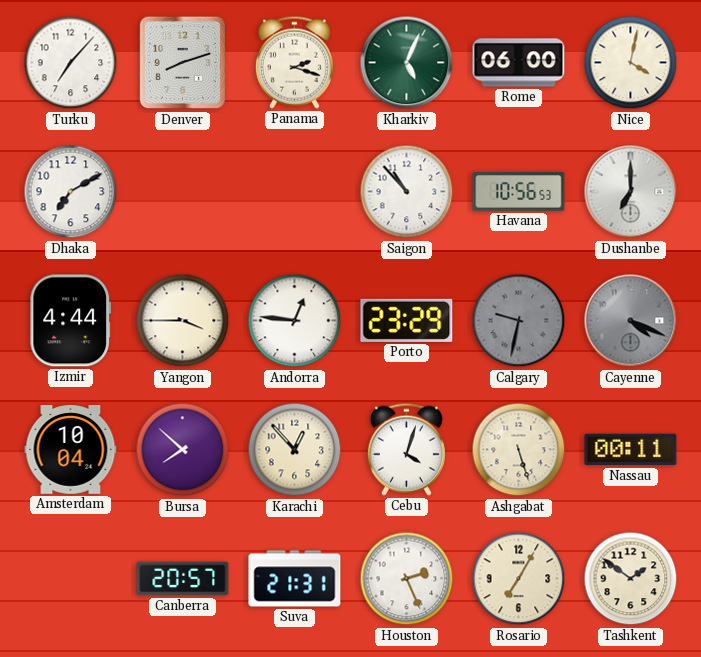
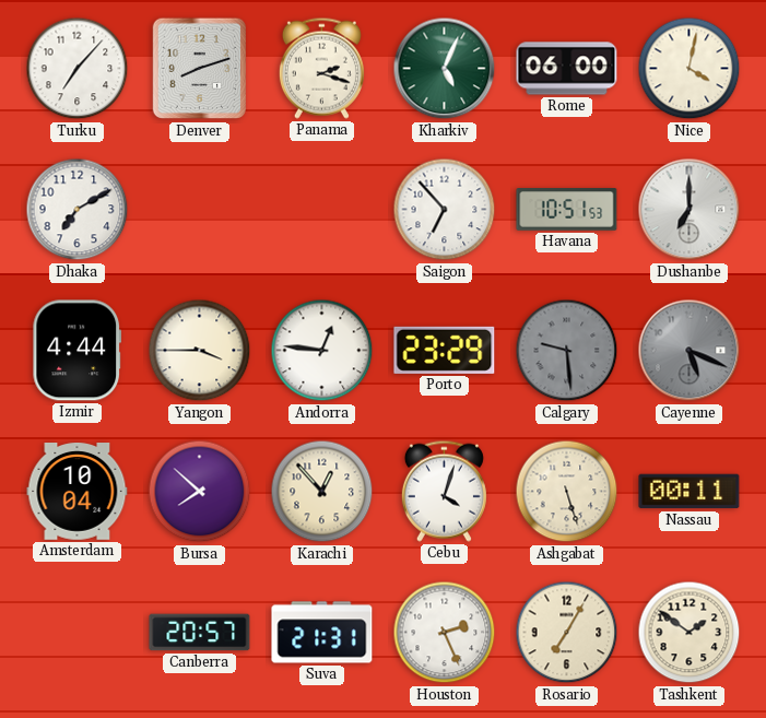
Saigon: 10:53 -> 6:53 (445, 210)
Havana: 10:56 -> 10:51 (567, 210)
Calgary: 9:32 -> 9:29 (567, 351)
Cayenne: 4:19 -> 5:19 (690, 351)
